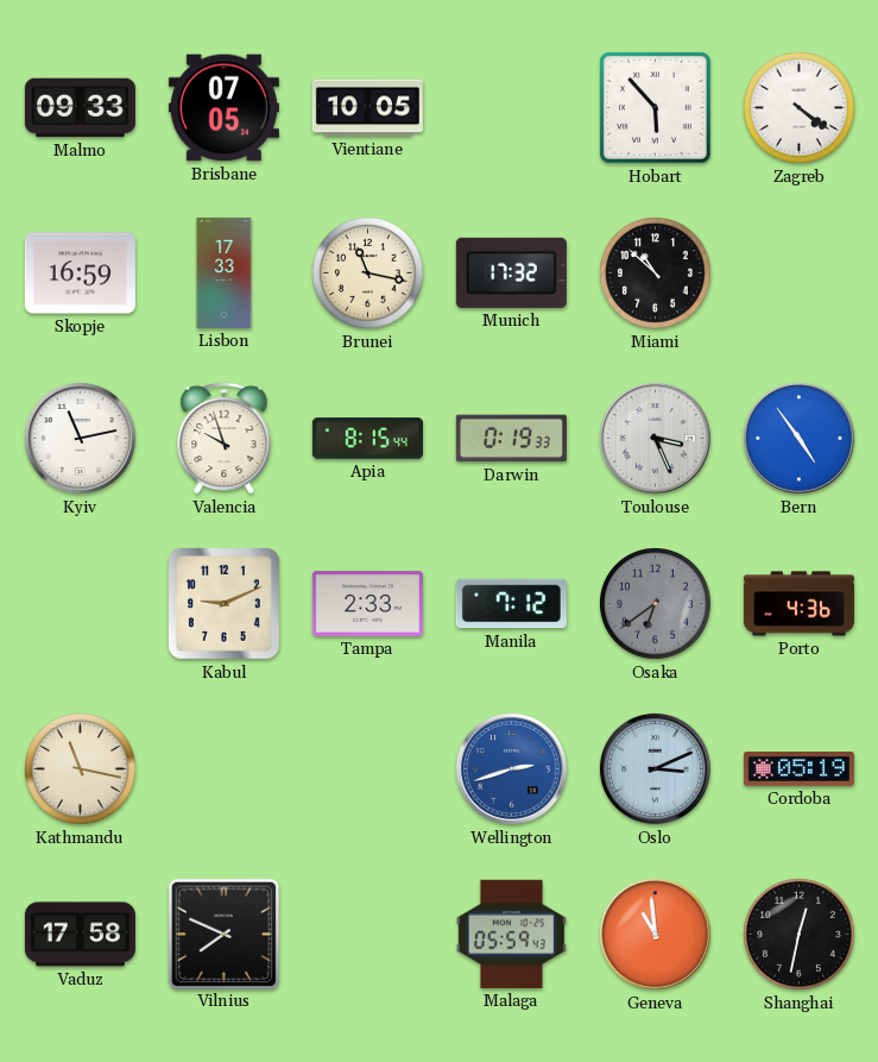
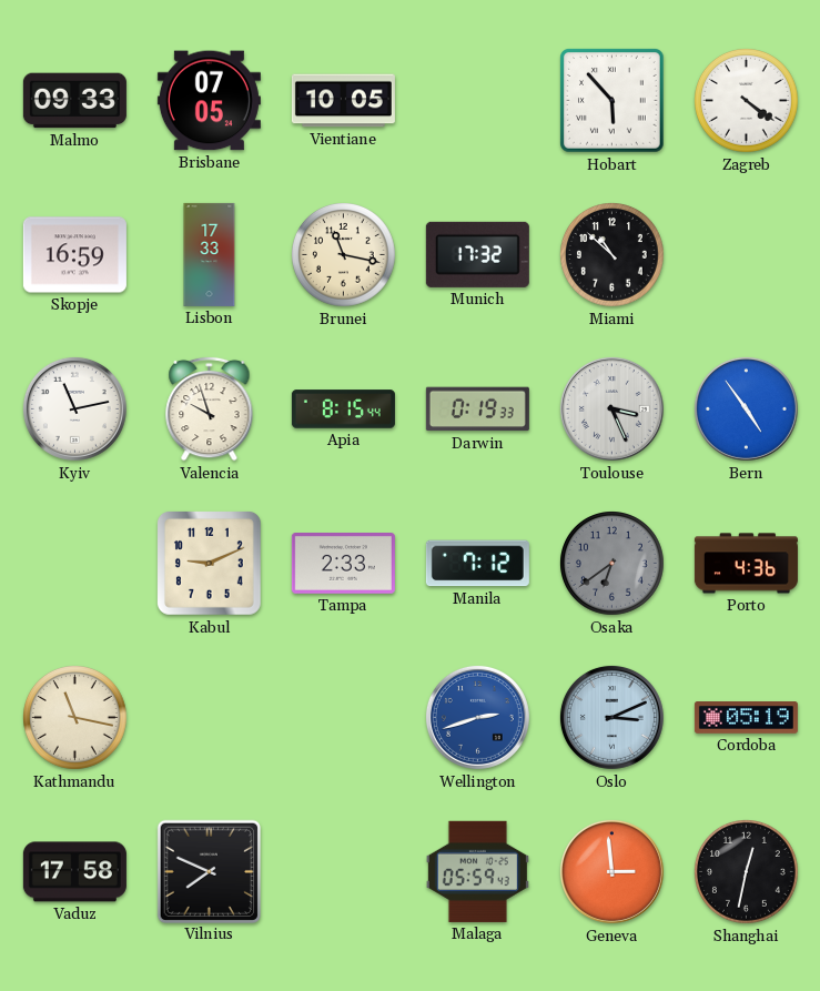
Geneva: 10:59 -> 2:59 (611, 871)
